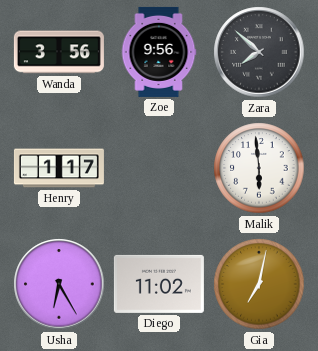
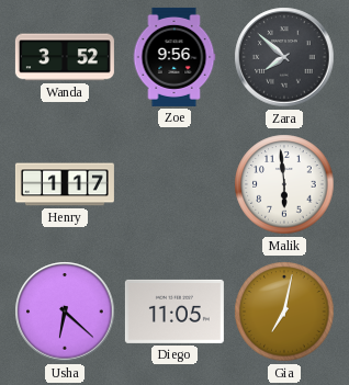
Wanda: 3:56 -> 3:52 (65, 57)
Usha: 6:25 -> 6:22 (65, 312)
Diego: 11:02 -> 11:05 (174, 312)
